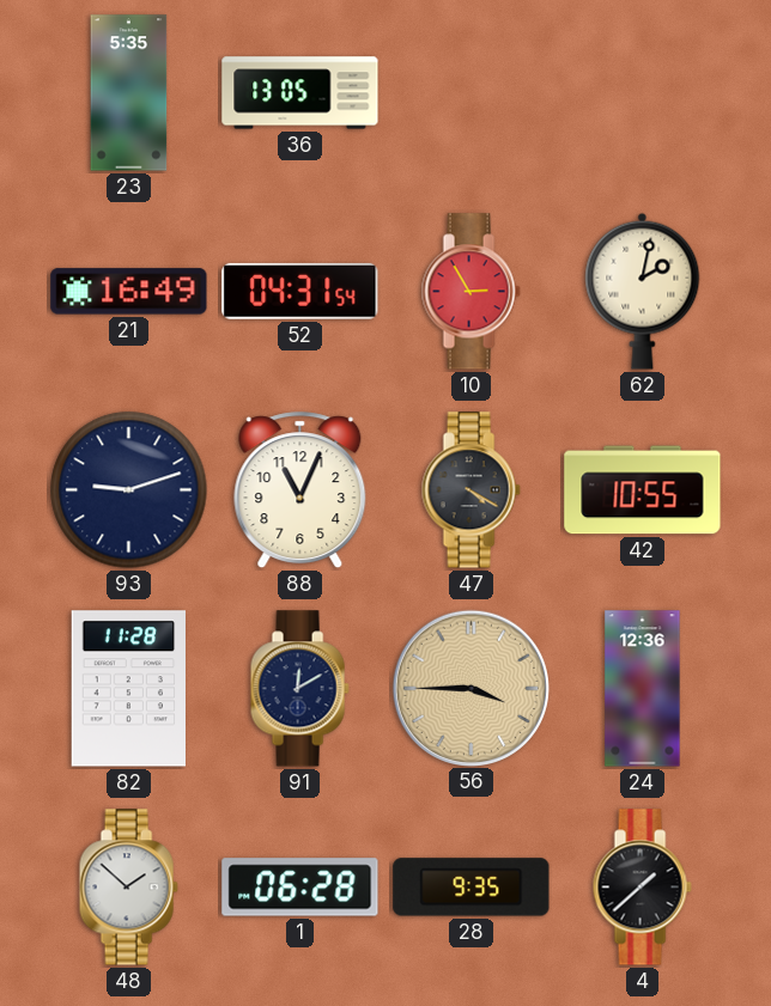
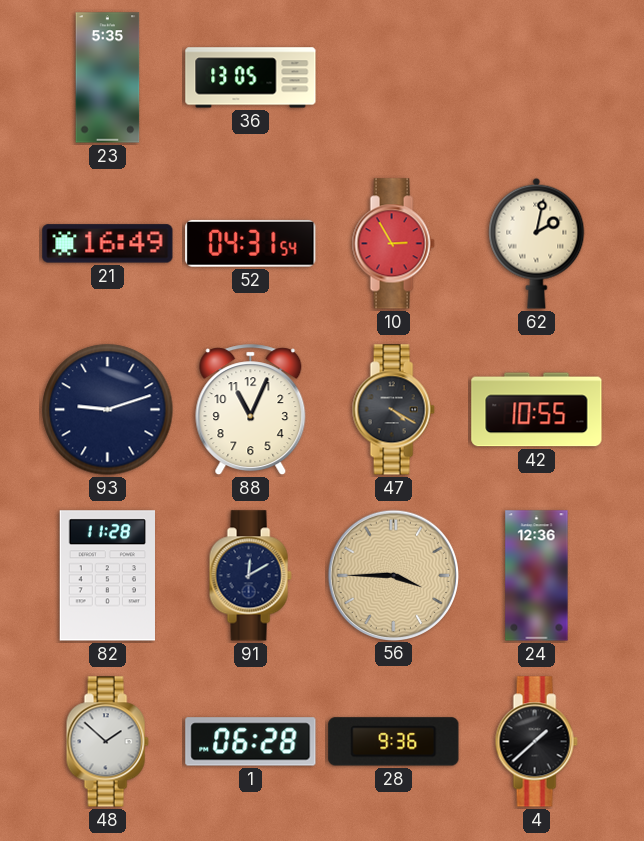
28: 9:35 -> 9:36 (394, 742)
